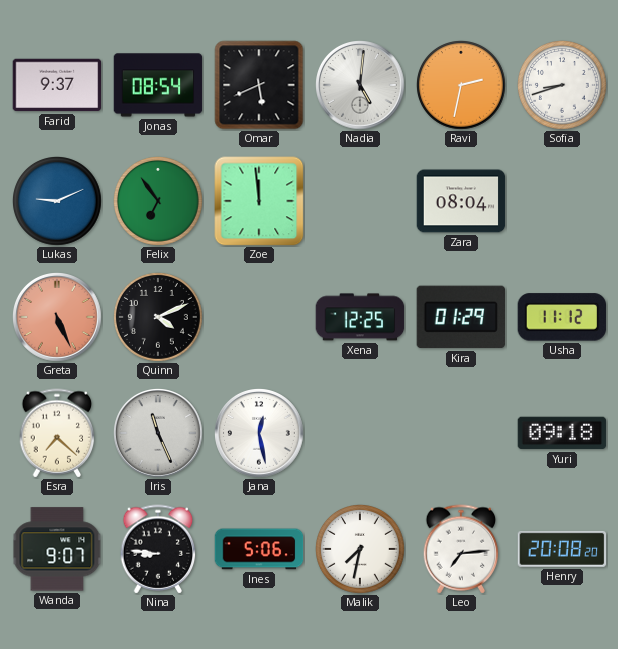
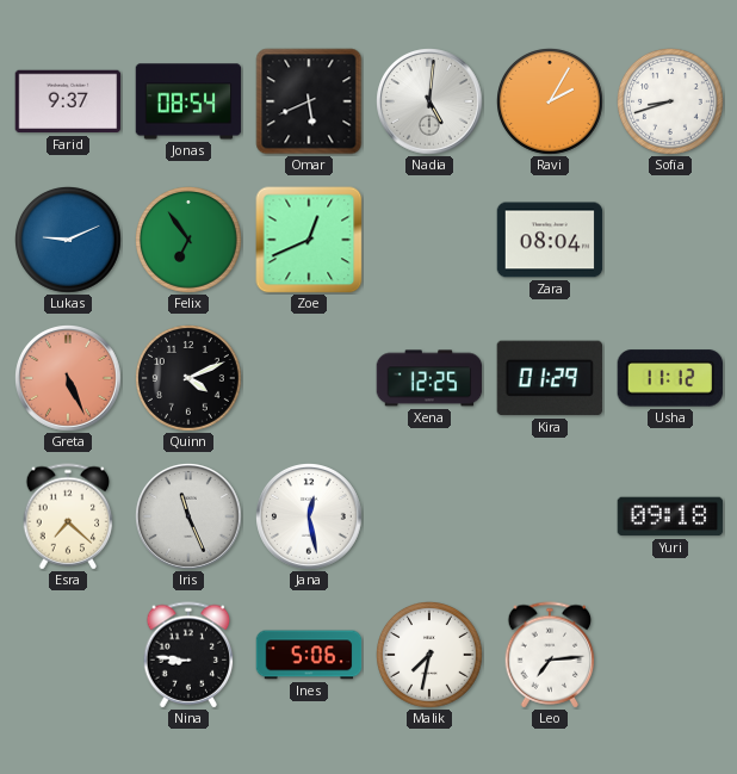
Ravi: 2:32 -> 2:05 (551, 103)
Zoe: 11:59 -> 12:41 (309, 240)
Wanda: 9:07 -> none (57, 549)
Henry: 20:08 -> none (562, 549)
